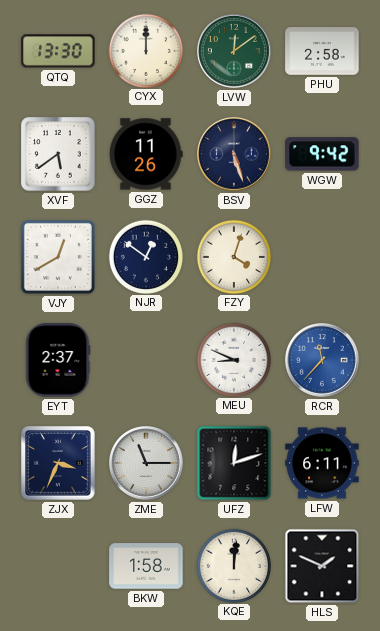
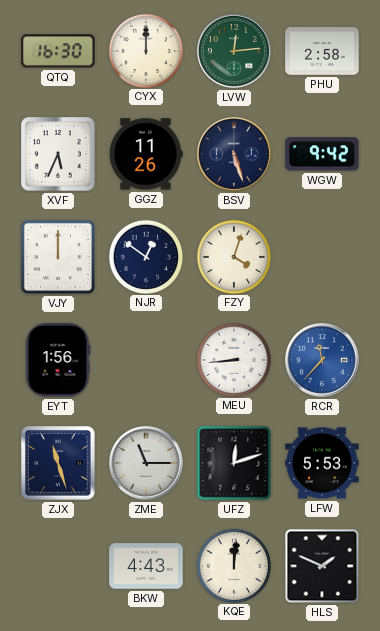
QTQ: 13:30 -> 16:30 (58, 51)
LVW: 12:09 -> 12:14 (235, 52)
XVF: 5:39 -> 5:34 (58, 154)
VJY: 12:40 -> 12:00 (58, 257)
EYT: 2:37 -> 1:56 (58, 360)
MEU: 8:49 -> 8:44 (233, 359)
ZJX: 3:34 -> 11:27 (58, 463)
LFW: 6:11 -> 5:53 (322, 463)
BKW: 1:58 -> 4:43 (146, 566)
